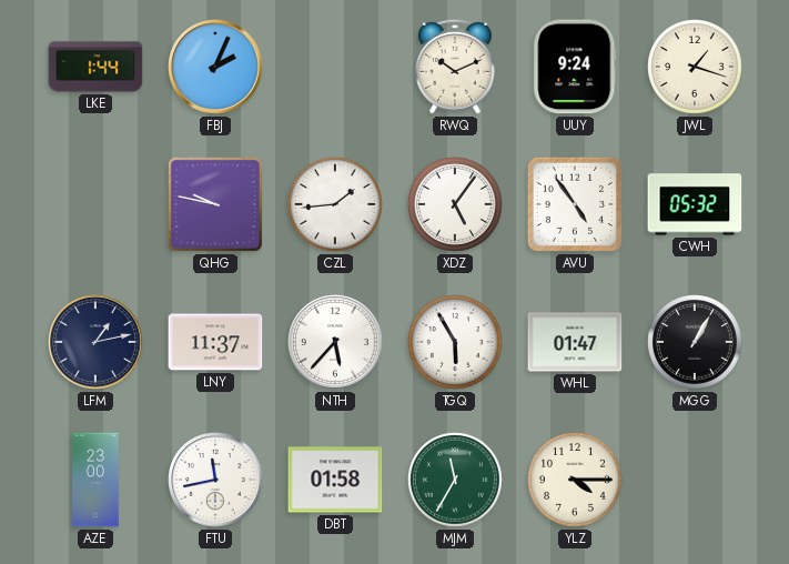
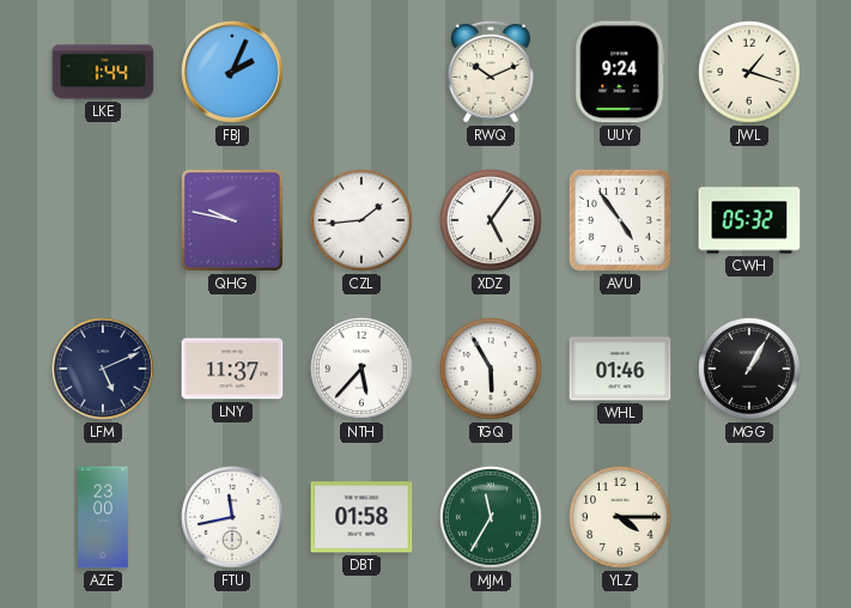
LFM: 1:13 -> 5:11 (103, 369)
WHL: 01:47 -> 01:46 (620, 369)
